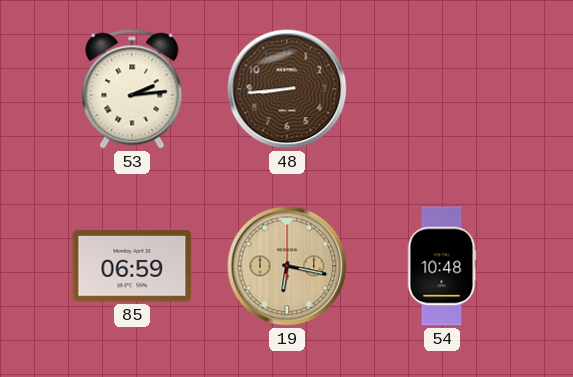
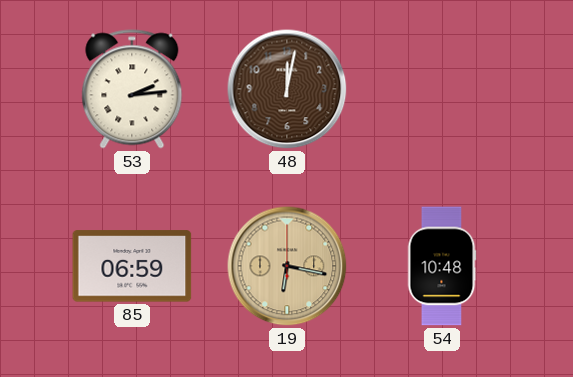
48: 8:44 -> 12:02 (287, 89)
